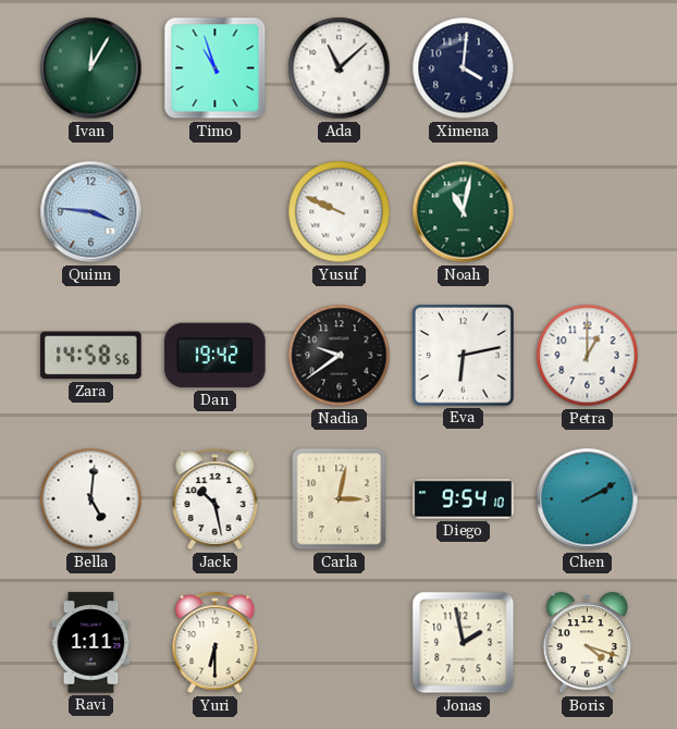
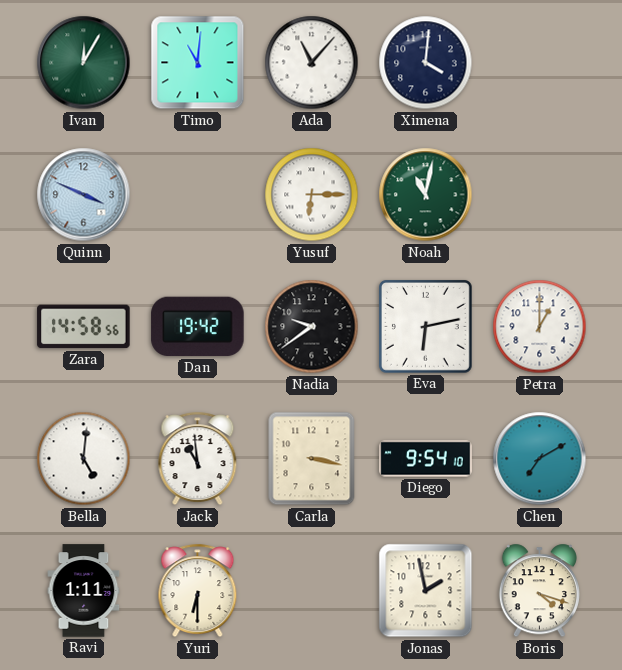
Timo: 10:57 -> 11:01 (198, 63)
Ada: 11:08 -> 11:07 (312, 63)
Quinn: 3:46 -> 3:49 (84, 195)
Yusuf: 9:49 -> 6:15 (312, 195)
Jack: 10:28 -> 10:59 (198, 459)
Carla: 3:02 -> 3:17 (312, 459)
Chen: 2:10 -> 7:10 (540, 459)
